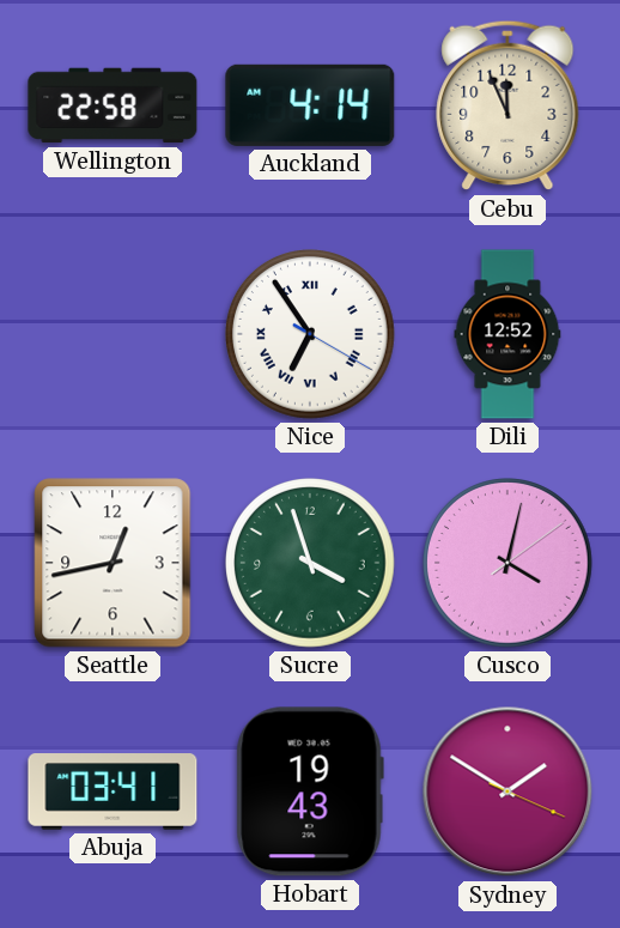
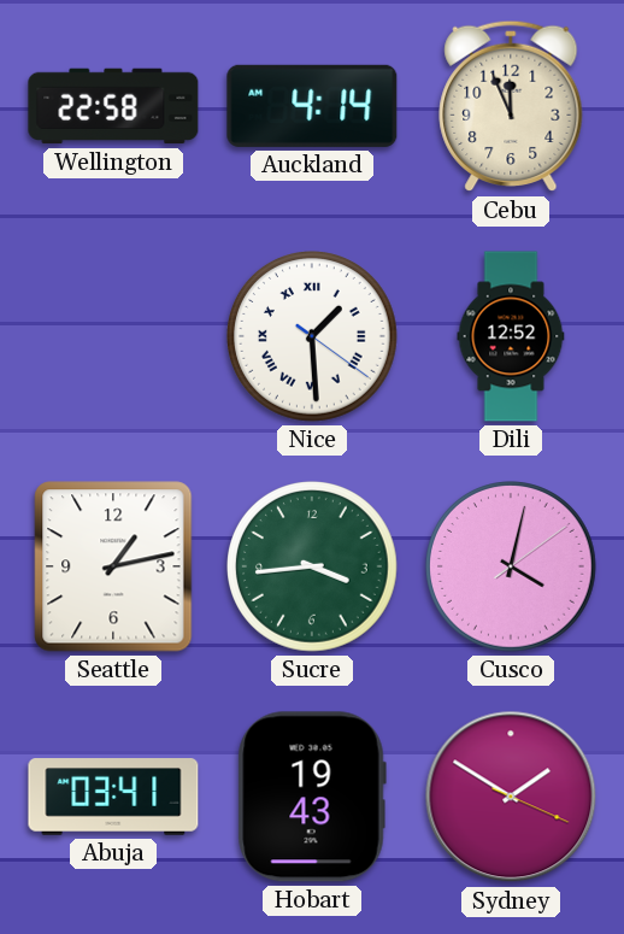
Nice: 6:54 -> 1:29 (313, 337)
Seattle: 12:43 -> 1:13 (113, 566)
Sucre: 3:57 -> 3:44 (313, 568)
